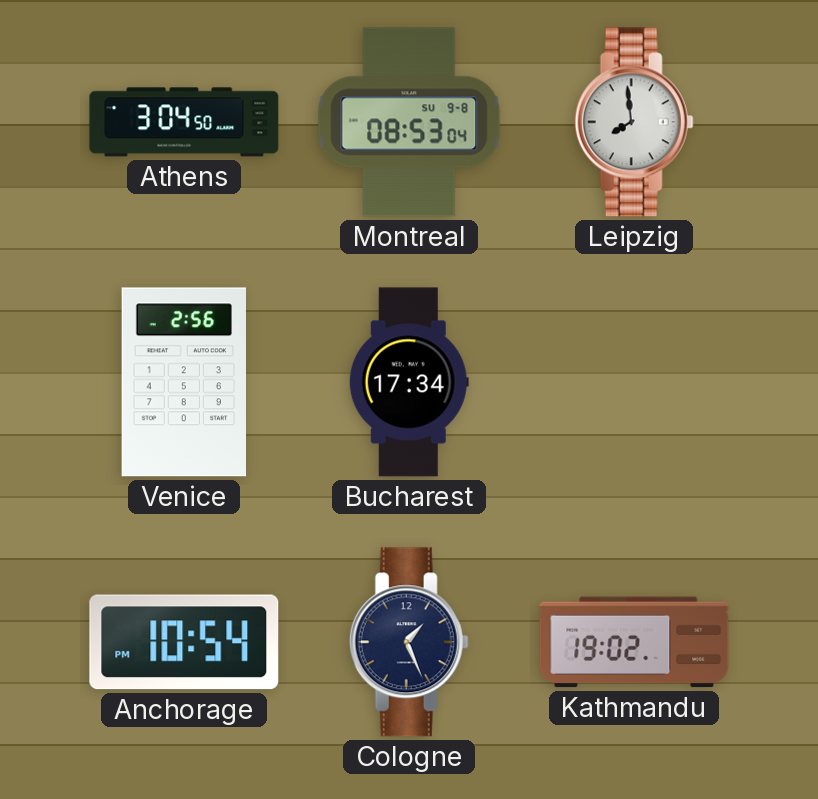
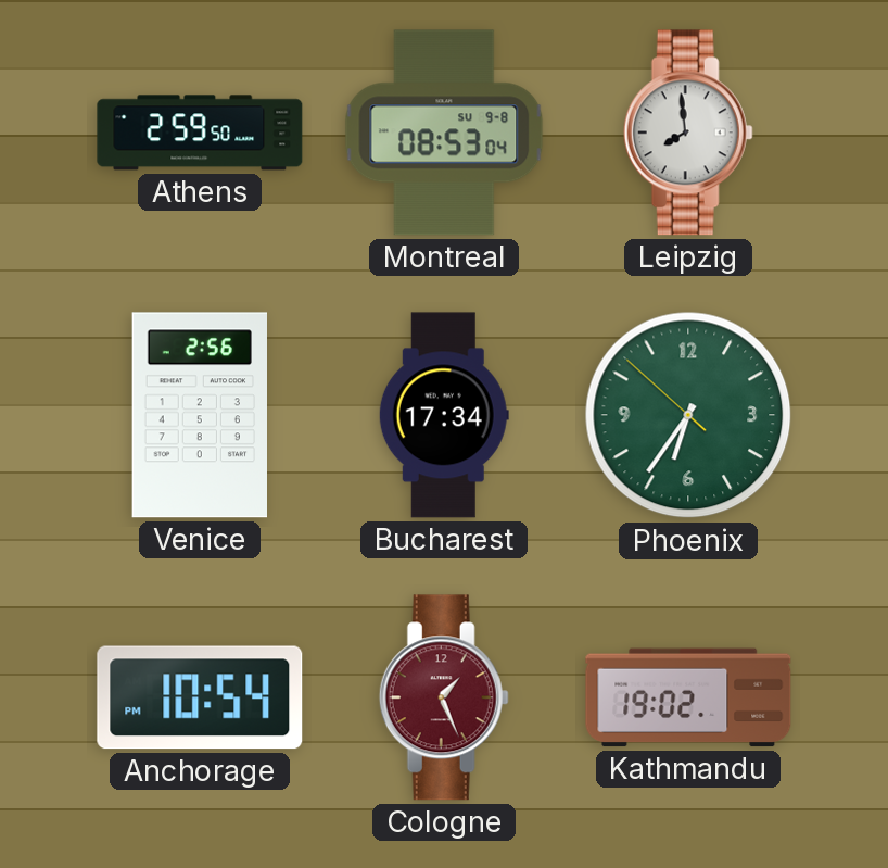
Athens: 3:04 -> 2:59 (200, 133)
Phoenix: none -> 6:35 (688, 415)
Cologne dial: navy -> burgundy (444, 697)
